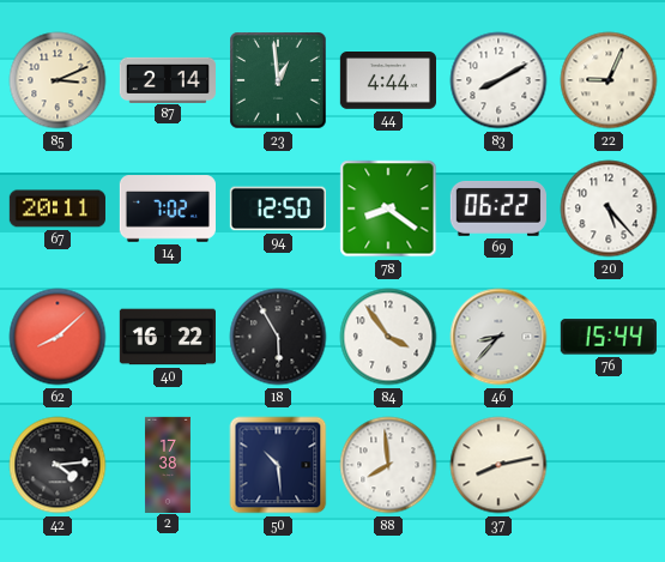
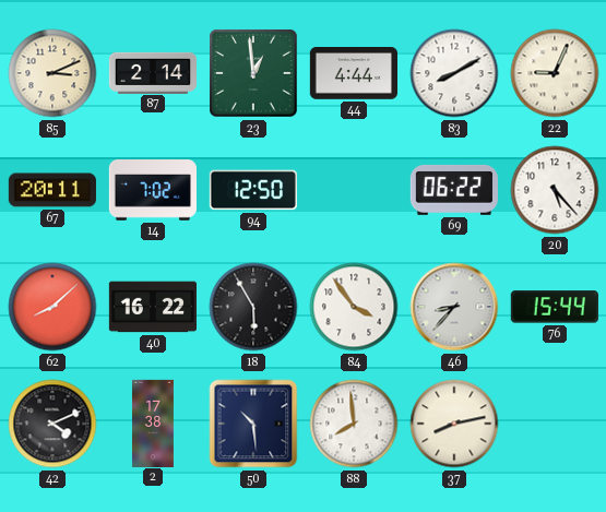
78: 8:21 -> none (388, 209)
42: 4:14 -> 4:11 (52, 424)
